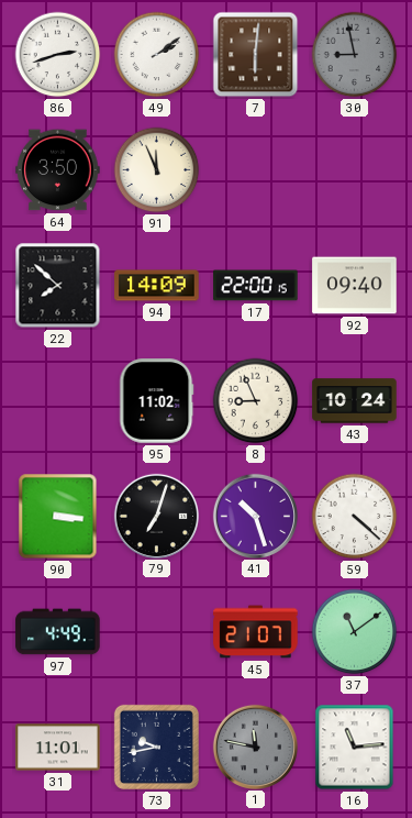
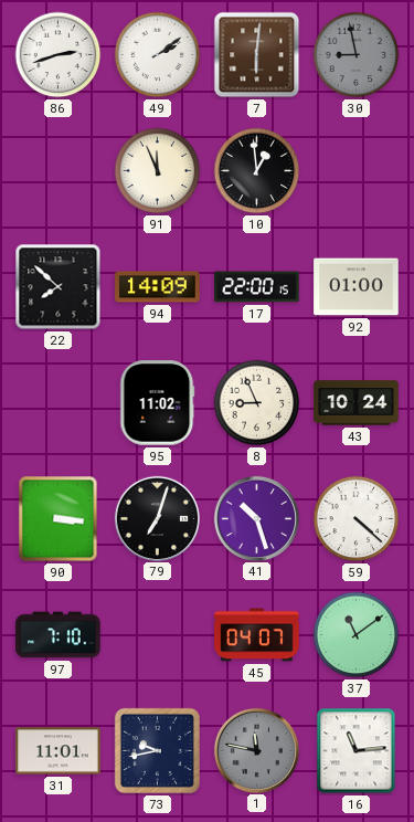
64: 3:50 -> none (58, 170)
10: none -> 12:59 (257, 171)
92: 09:40 -> 01:00 (357, 287)
97: 4:49 -> 7:10 (59, 635)
45: 21:07 -> 04:07 (257, 635)
